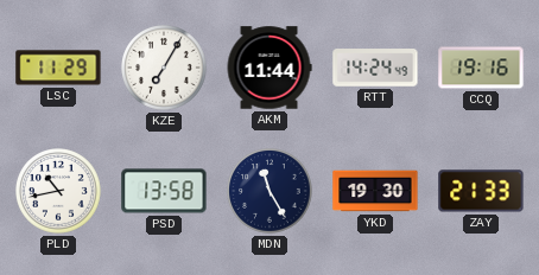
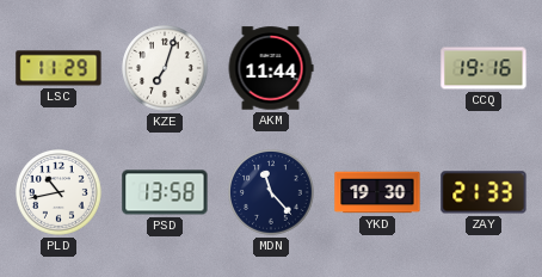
KZE: 7:05 -> 7:03 (166, 69)
RTT: 14:24 -> none (375, 68)
MDN: 11:25 -> 11:23 (272, 193)
